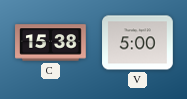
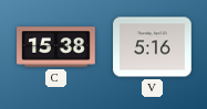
V: 5:00 -> 5:16 (153, 47)
